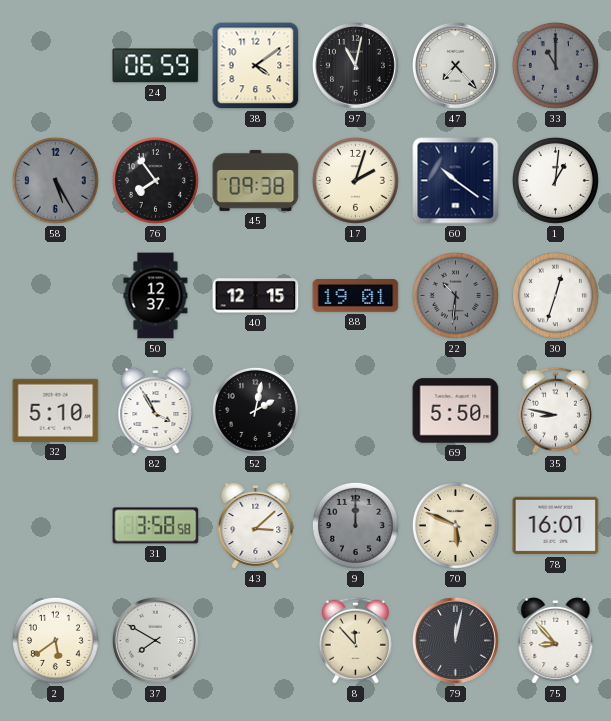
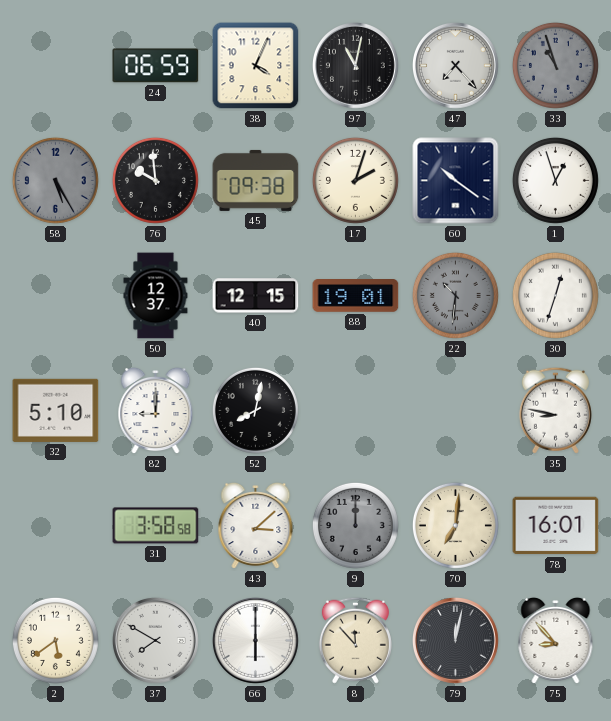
38: 4:09 -> 4:04 (256, 66)
33: 11:00 -> 10:57 (555, 65)
76: 7:54 -> 9:59 (155, 180)
1: 1:01 -> 12:57 (555, 180)
82: 3:55 -> 9:00 (156, 411)
52: 2:02 -> 8:02 (255, 410)
69: 5:50 -> none (456, 411)
70: 5:49 -> 7:01 (455, 525)
66: none -> 6:00 (255, 640)
